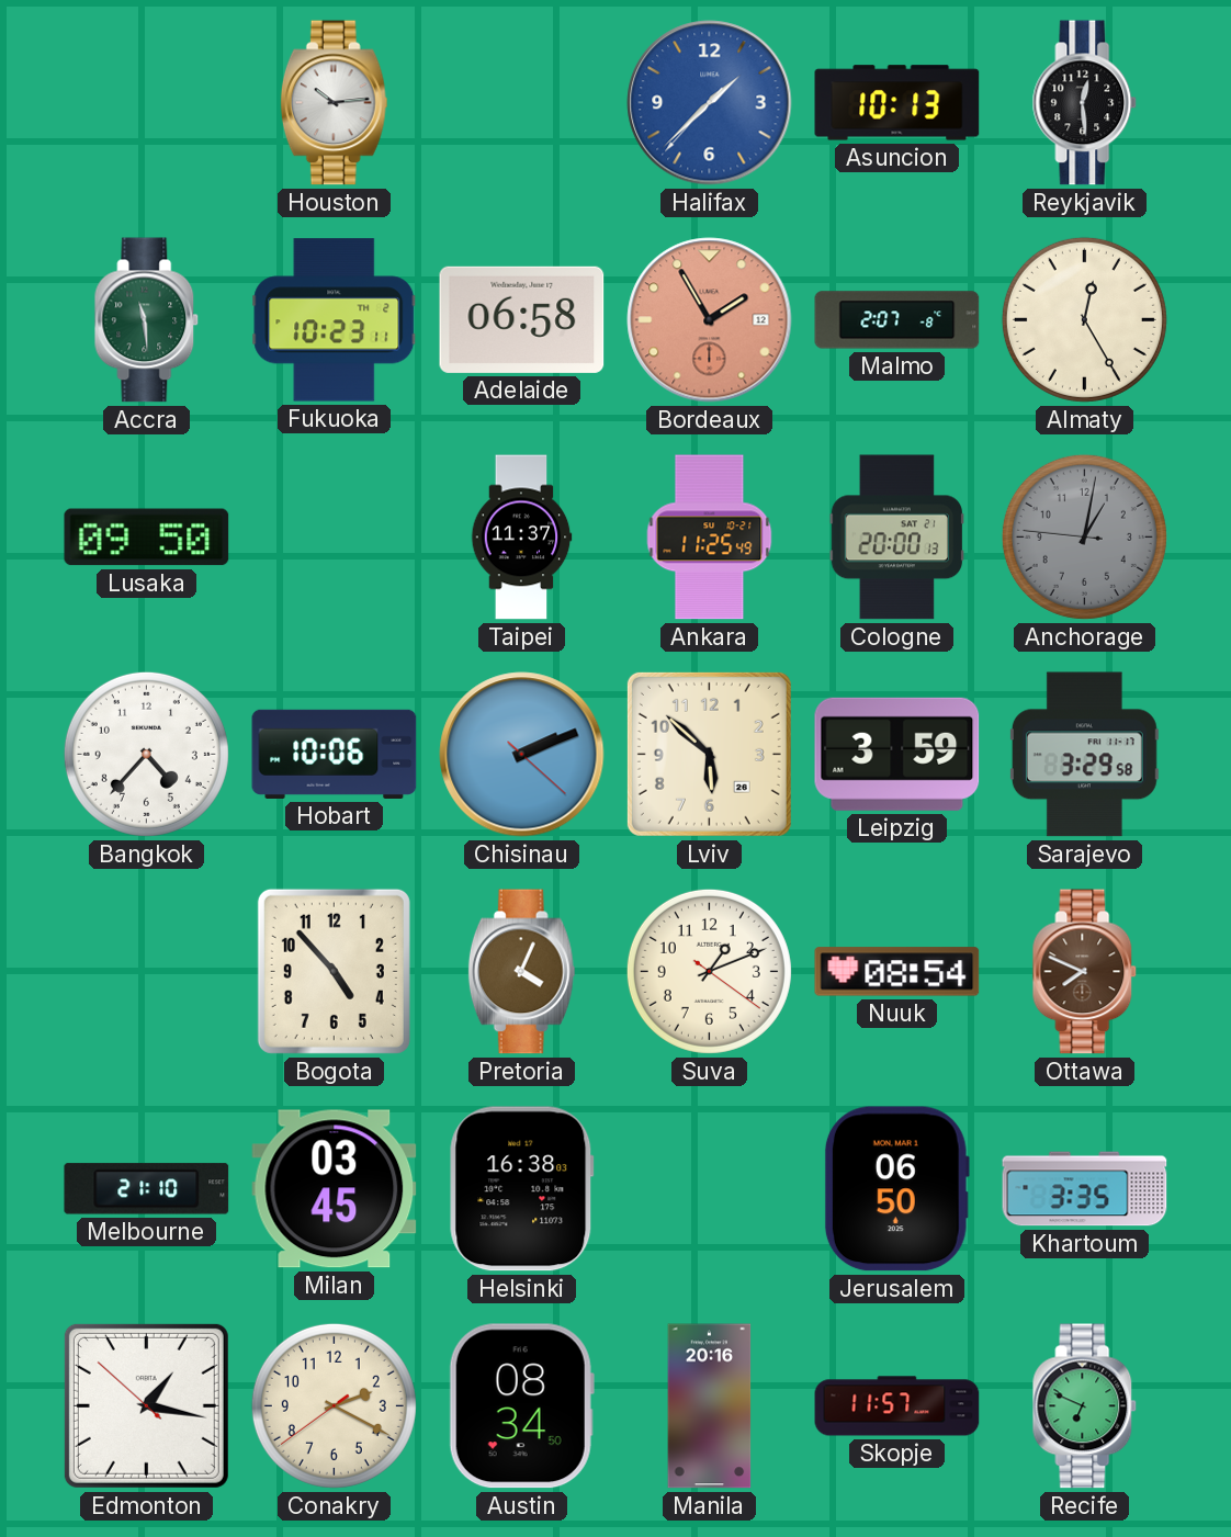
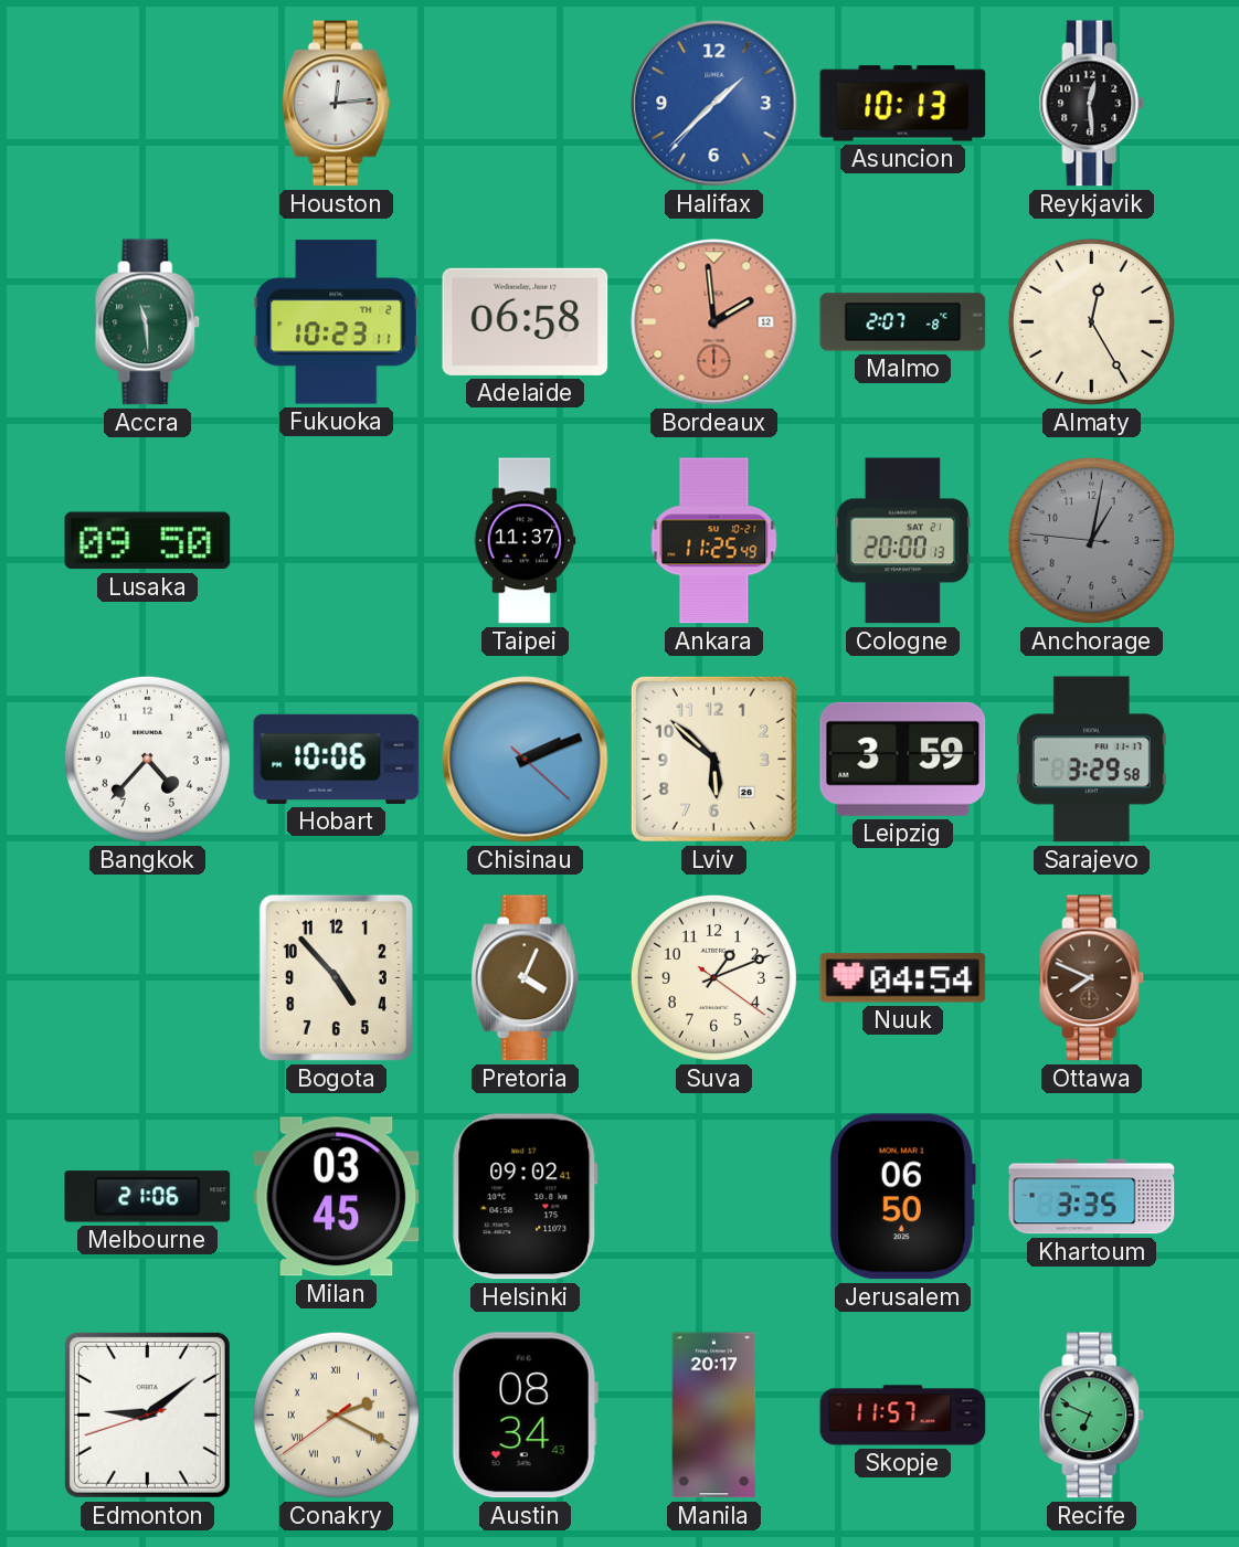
Houston: 10:14 -> 12:14 (336, 104)
Bordeaux: 1:55 -> 1:59 (714, 322)
Nuuk: 08:54 -> 04:54 (903, 978)
Melbourne: 21:10 -> 21:06 (148, 1197)
Helsinki: 16:38 -> 09:02 (526, 1197)
Edmonton: 1:16 -> 9:08 (147, 1414)
Conakry numerals: Arabic -> Roman (336, 1414)
Austin: 08:34:50 -> 08:34:43 (525, 1416)
Manila: 20:16 -> 20:17 (714, 1416)
